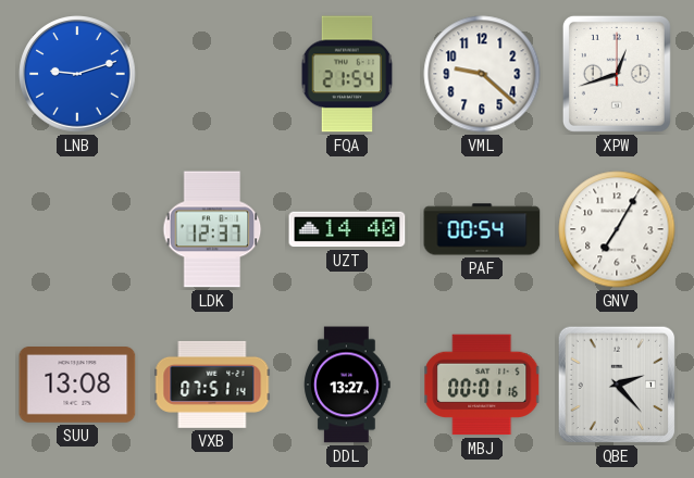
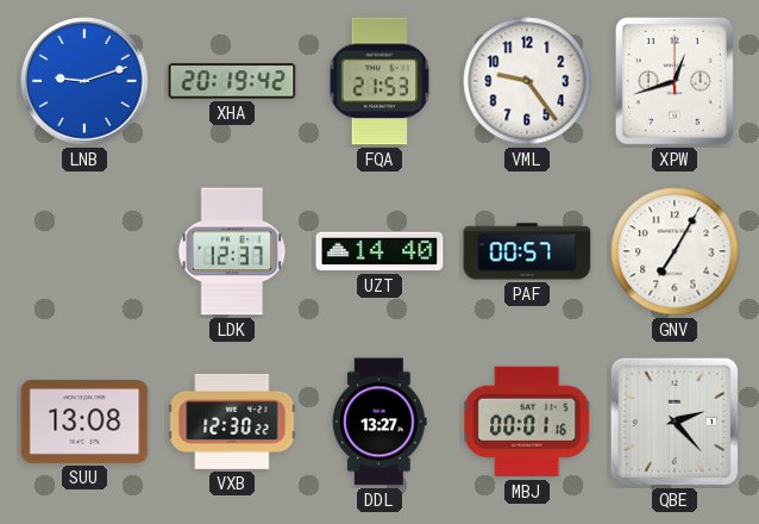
XHA: none -> 20:19 (232, 81)
FQA: 21:54 -> 21:53 (379, 81)
VML: 9:22 -> 9:24 (527, 81)
PAF: 00:54 -> 00:57 (527, 251)
VXB: 07:51 -> 12:30 (232, 422)
